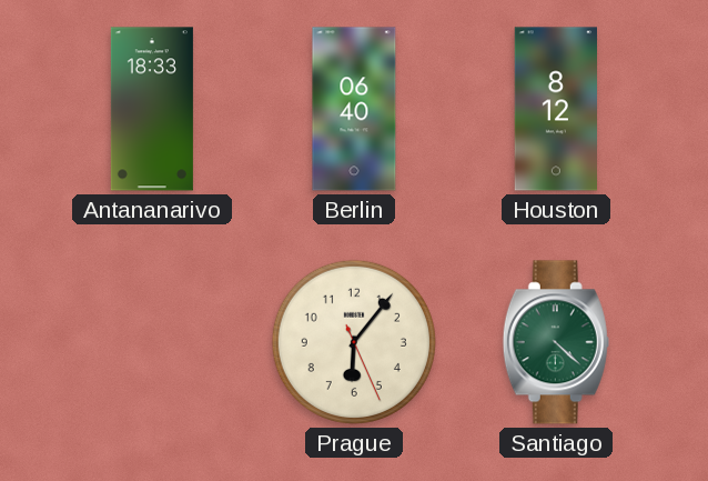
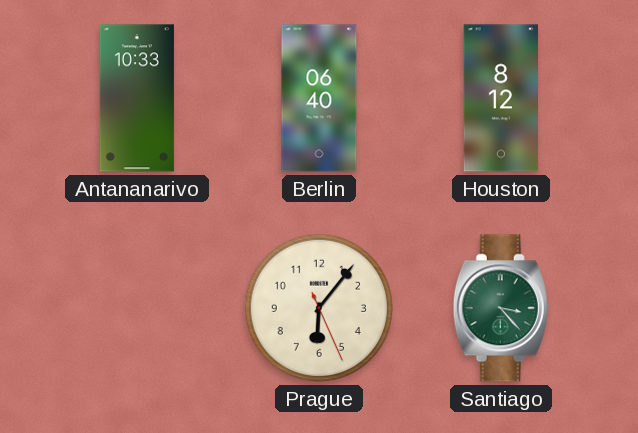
Antananarivo: 18:33 -> 10:33 (137, 98)
Santiago: 4:22 -> 3:23 (501, 308)
